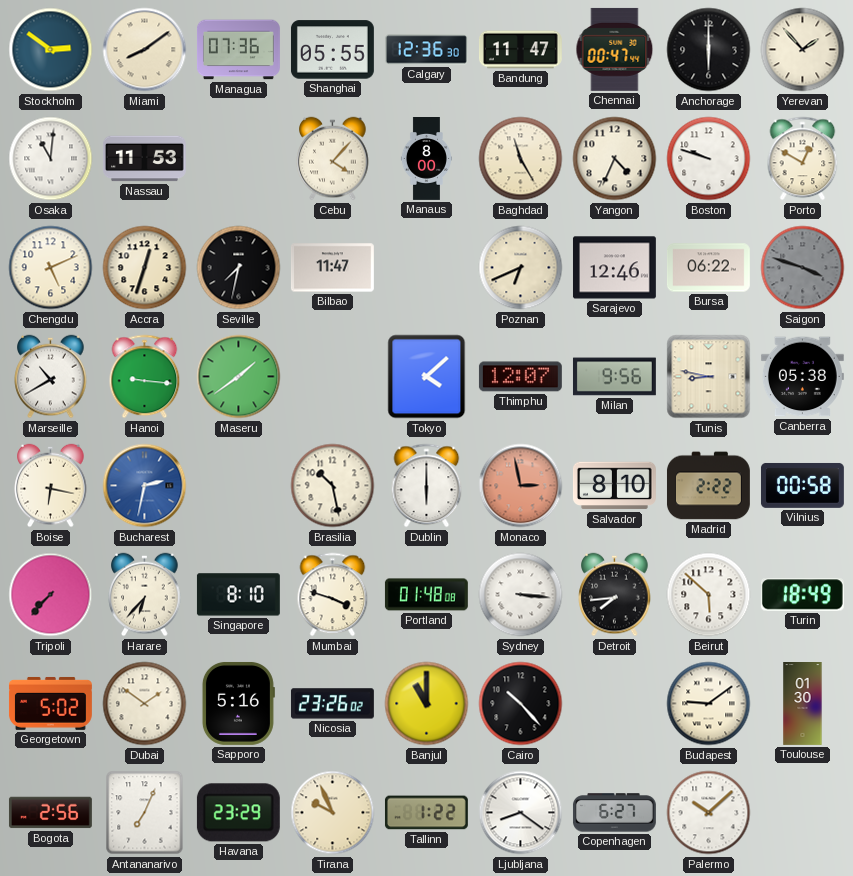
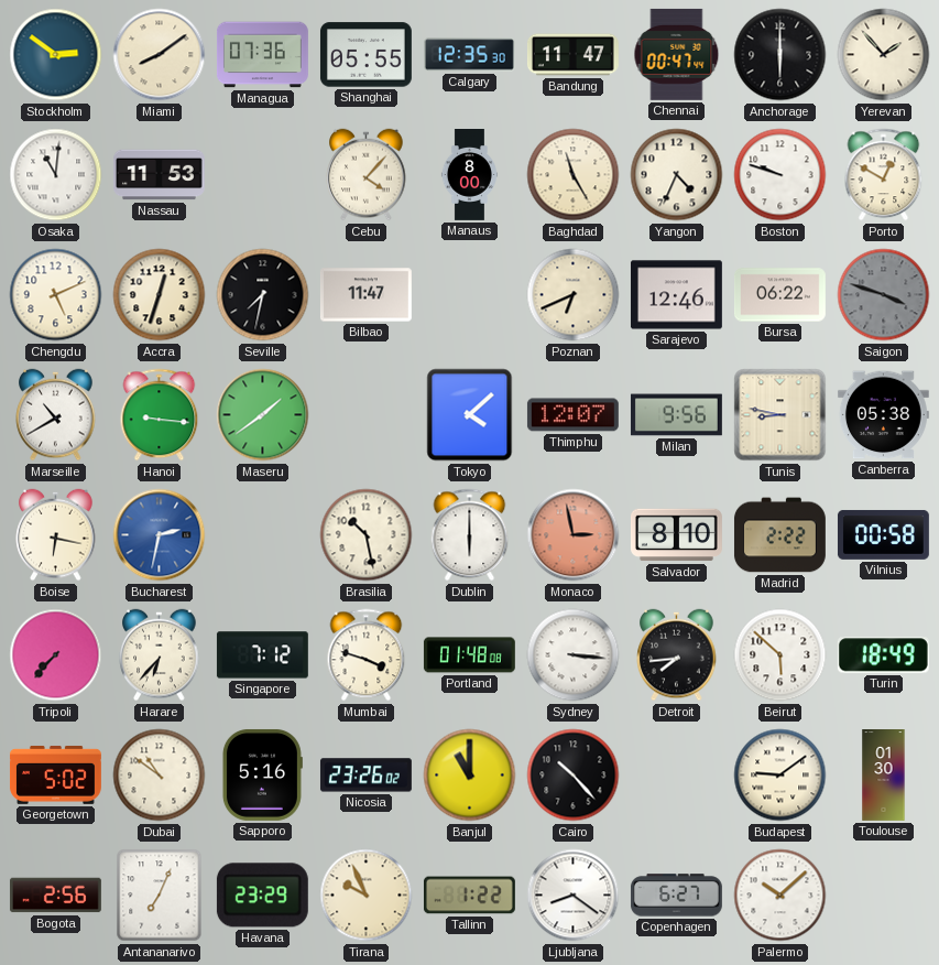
Calgary: 12:36 -> 12:35 (469, 55)
Singapore: 8:10 -> 7:12 (262, 655)
Dubai: 1:51 -> 10:51 (160, 776)
